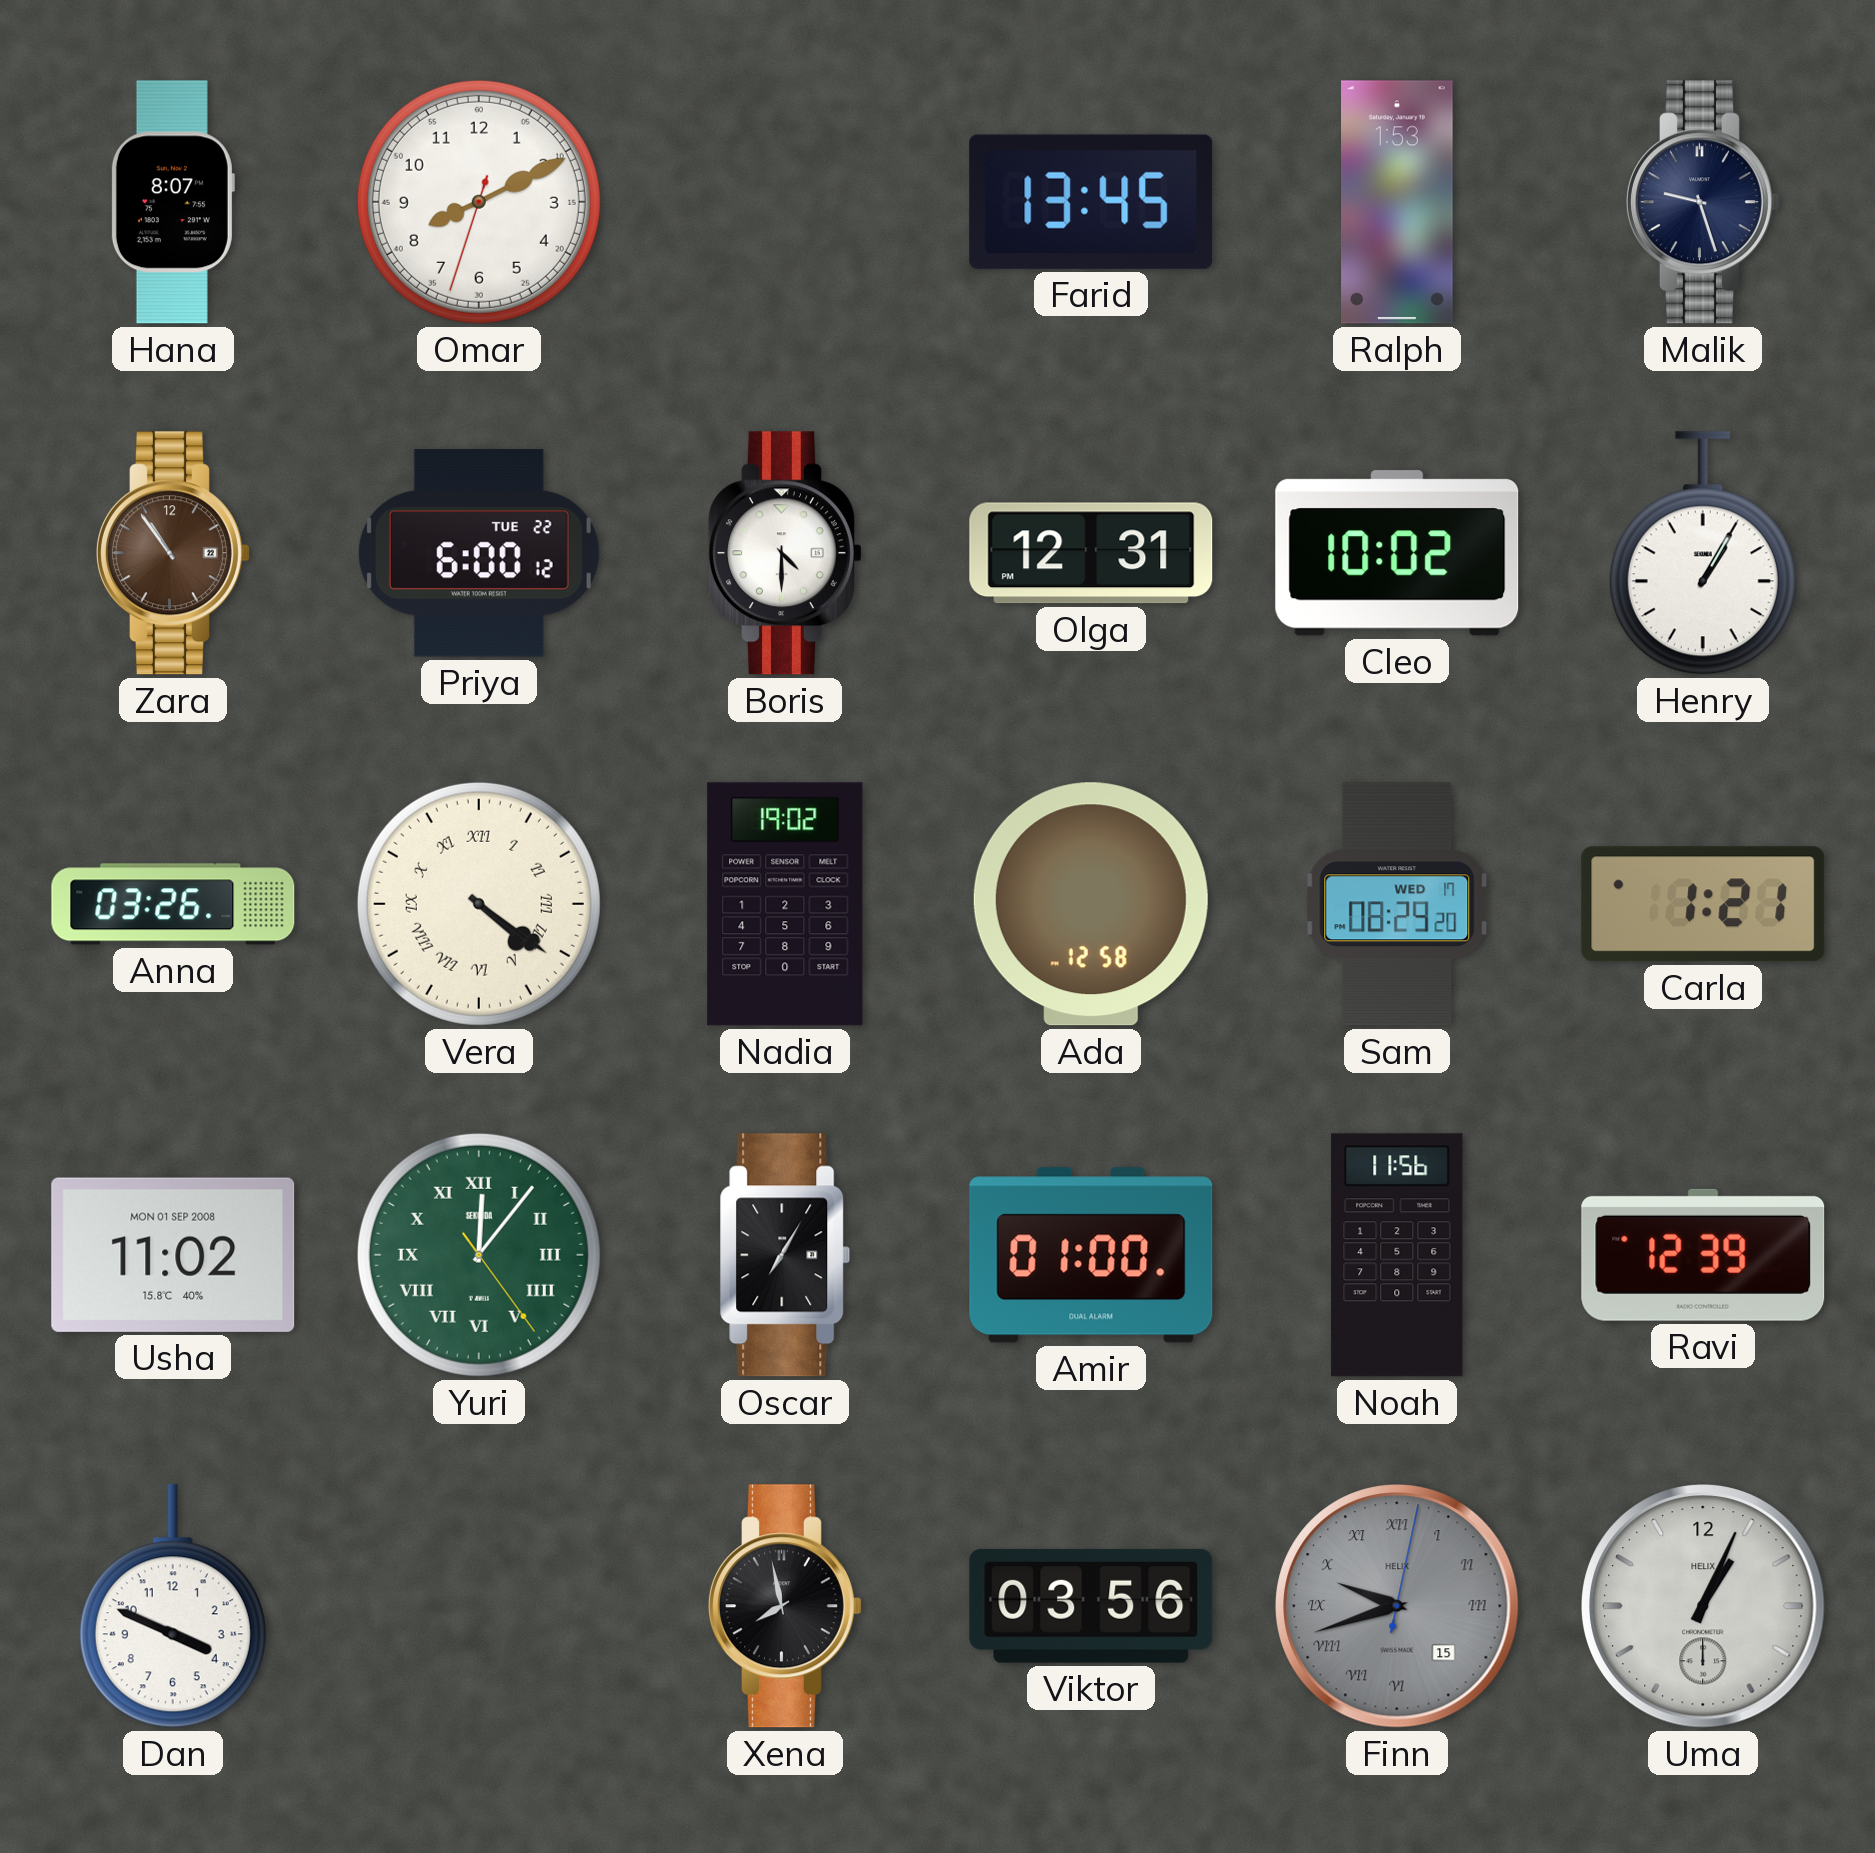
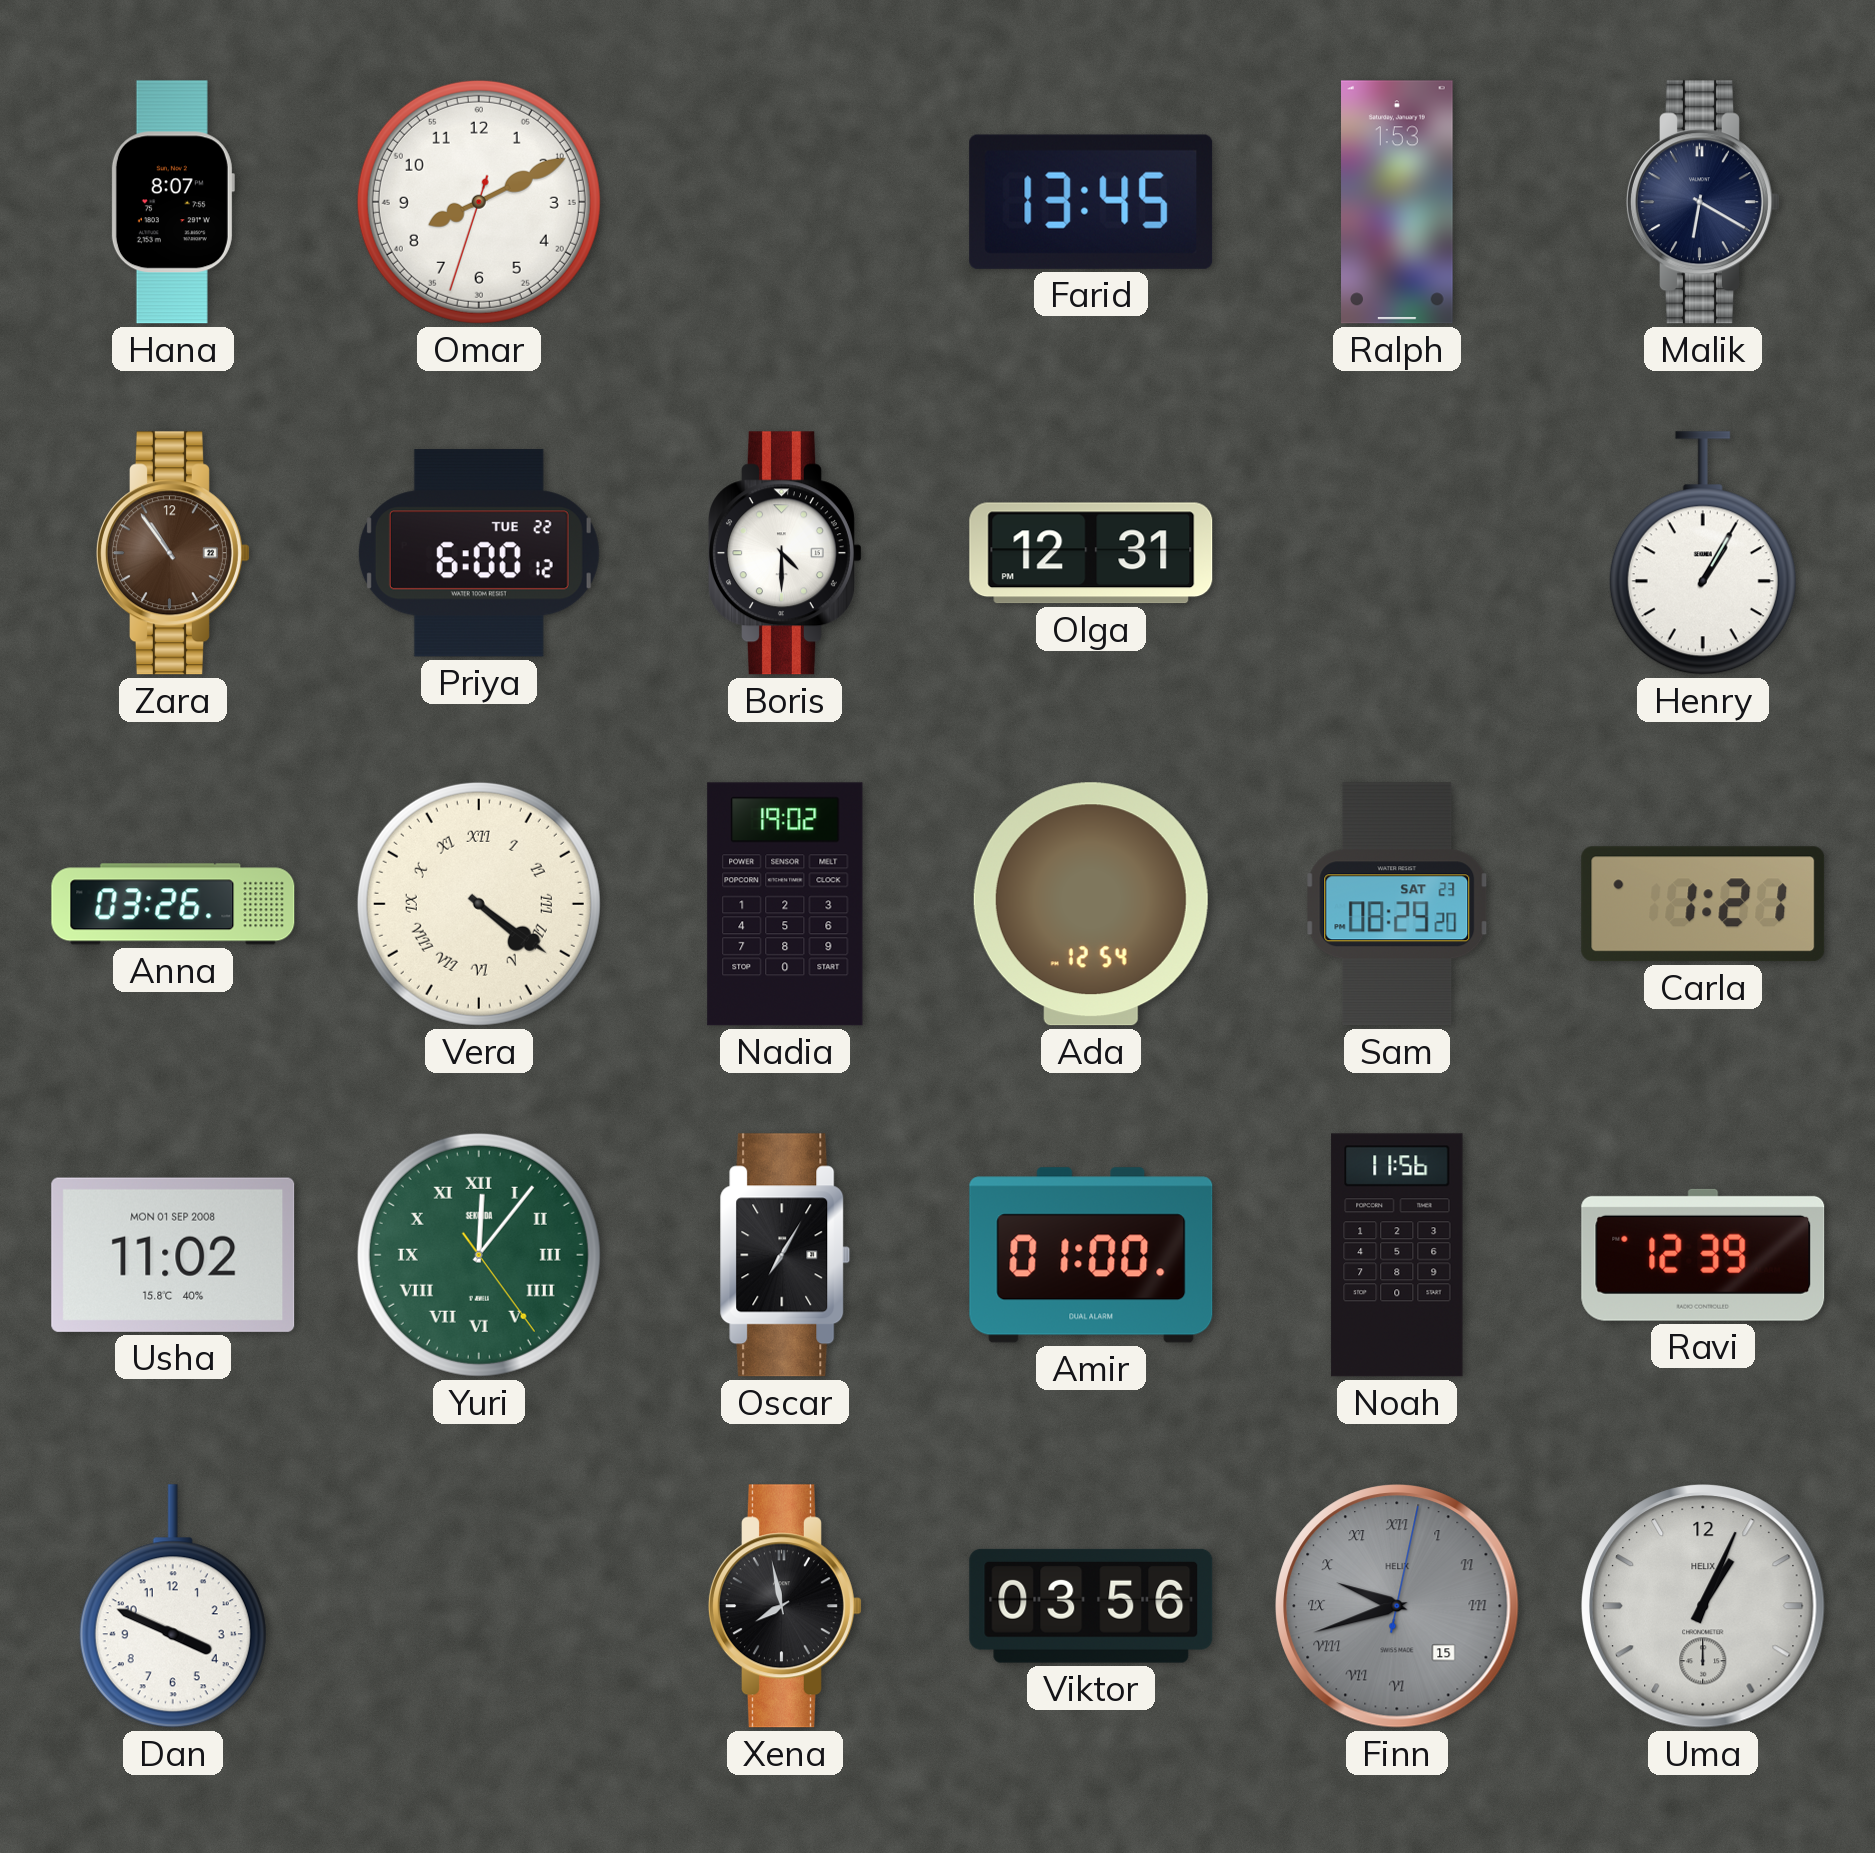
Malik: 9:27 -> 6:20 (1703, 202)
Cleo: 10:02 -> none (1397, 553)
Ada: 12:58 -> 12:54 (1091, 904)
Sam date: WED 17 -> SAT 23 (1397, 904)
